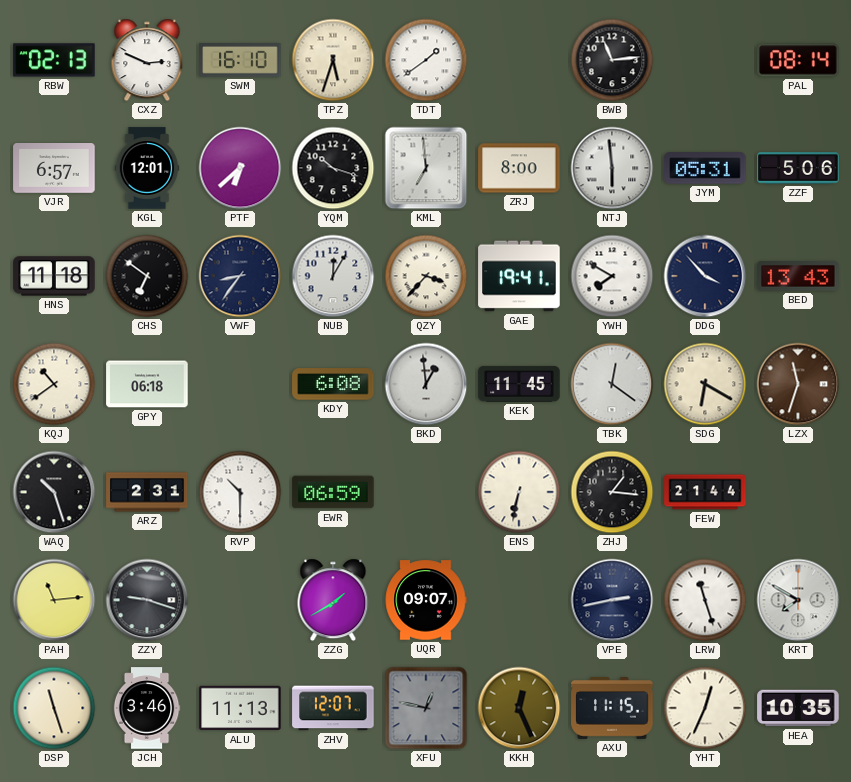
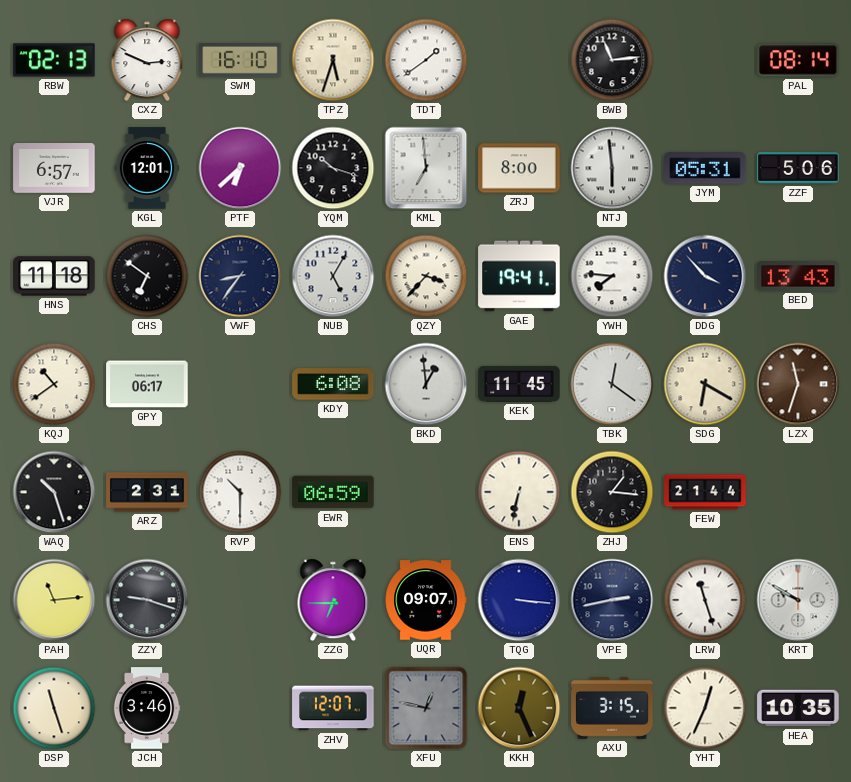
NUB: 12:05 -> 5:05 (333, 276)
YWH: 7:50 -> 7:46 (612, 276)
GPY: 06:18 -> 06:17 (147, 384)
ZZG: 1:40 -> 6:45 (333, 600)
TQG: none -> 3:16 (519, 600)
KRT: 7:50 -> 9:50 (798, 600)
ALU: 11:13 -> none (240, 708)
AXU: 11:15 -> 3:15 (612, 709)
